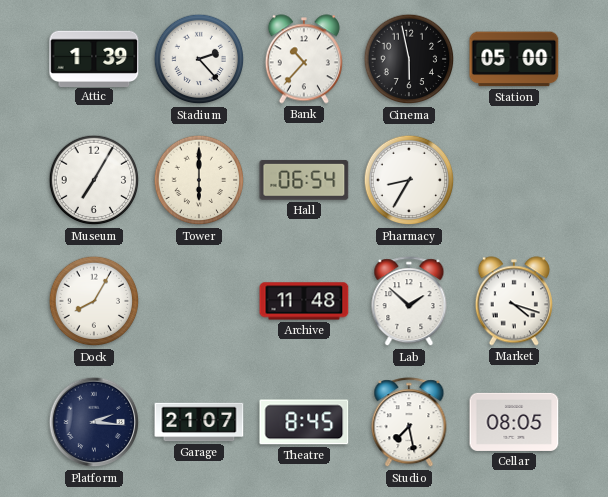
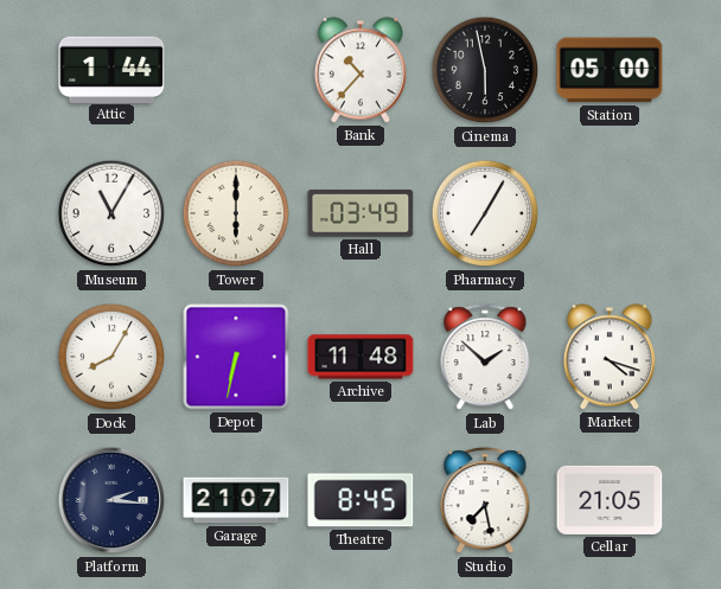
Attic: 1:39 -> 1:44 (111, 69)
Stadium: 2:23 -> none (199, 59)
Museum: 7:05 -> 11:05 (111, 213)
Hall: 06:54 -> 03:49 (360, 213)
Pharmacy: 8:35 -> 7:05 (485, 213)
Depot: none -> 6:32 (236, 357)
Cellar: 08:05 -> 21:05 (610, 500)
